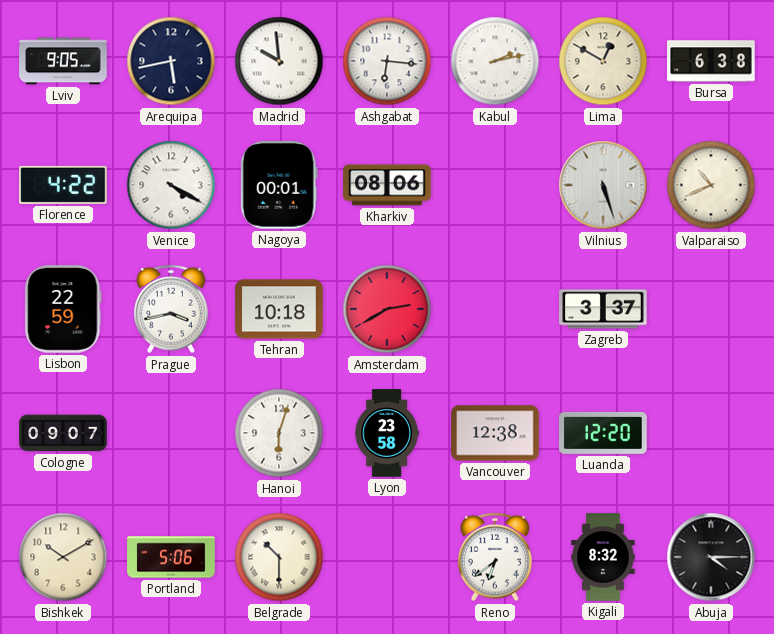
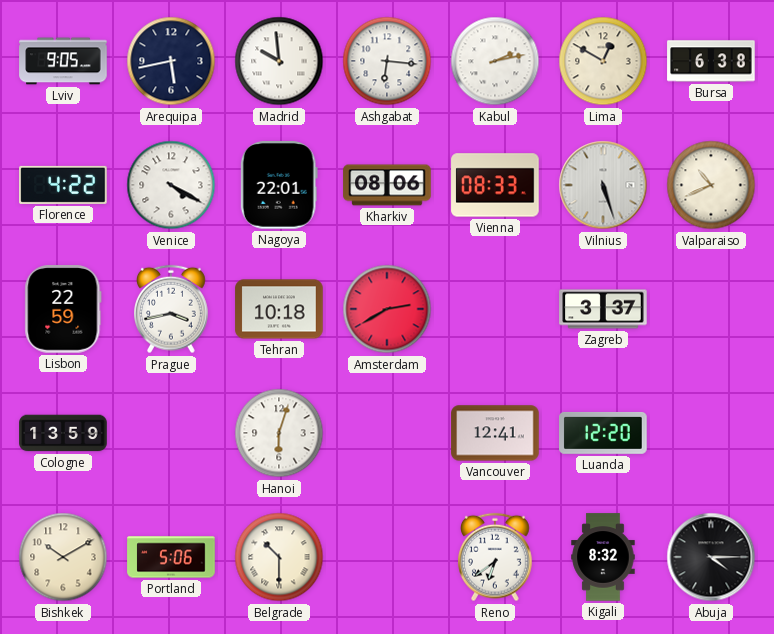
Nagoya: 00:01 -> 22:01 (279, 185)
Vienna: none -> 08:33 (495, 185)
Cologne: 09:07 -> 13:59 (63, 433)
Lyon: 23:58 -> none (387, 433)
Vancouver: 12:38 -> 12:41 (495, 433)
